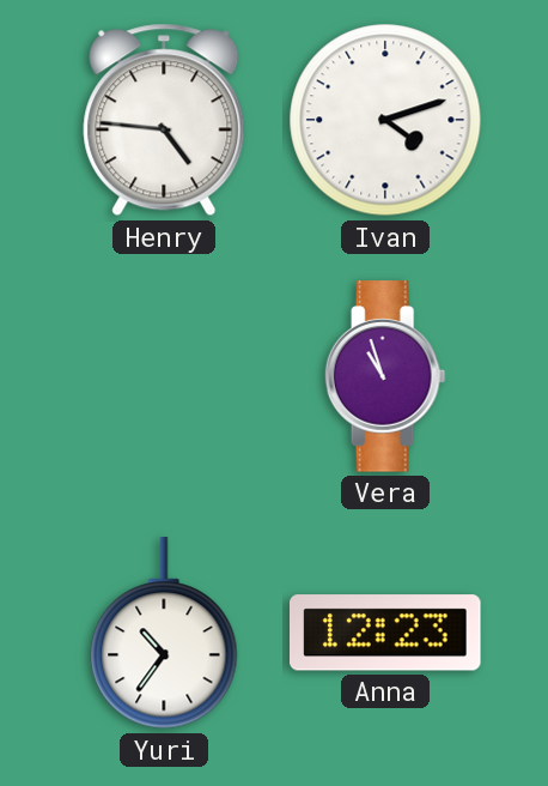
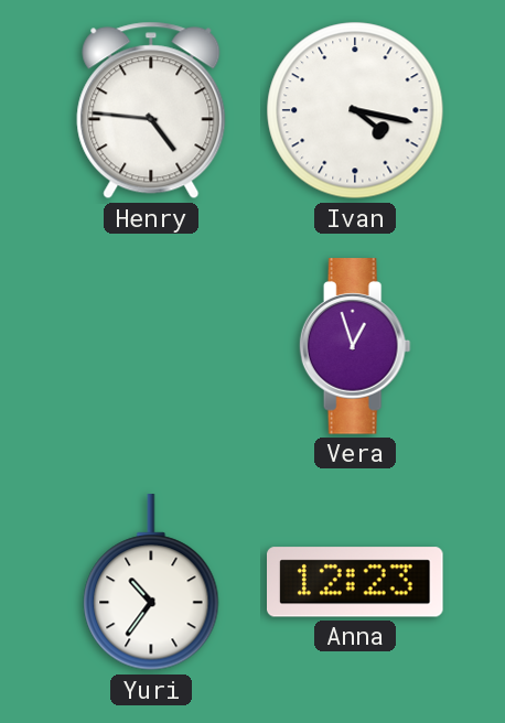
Ivan: 4:12 -> 4:17 (355, 110)
Vera: 10:57 -> 12:57 (355, 346)
